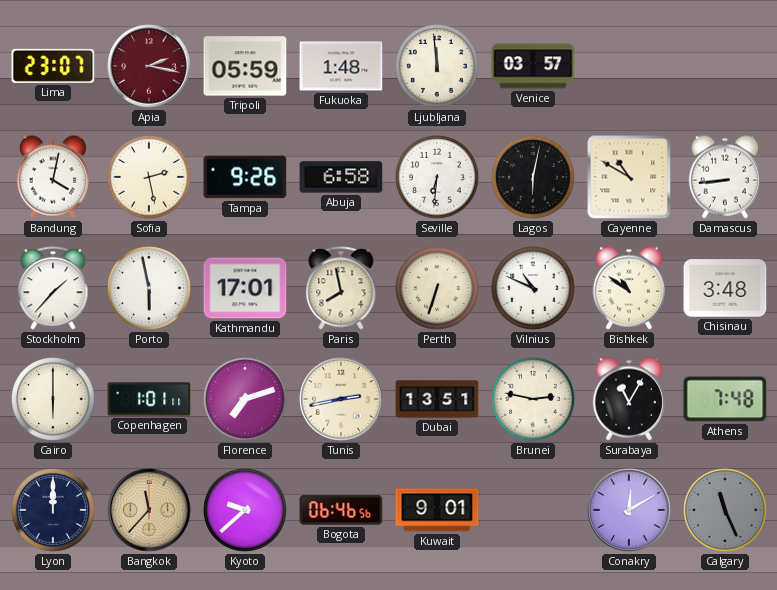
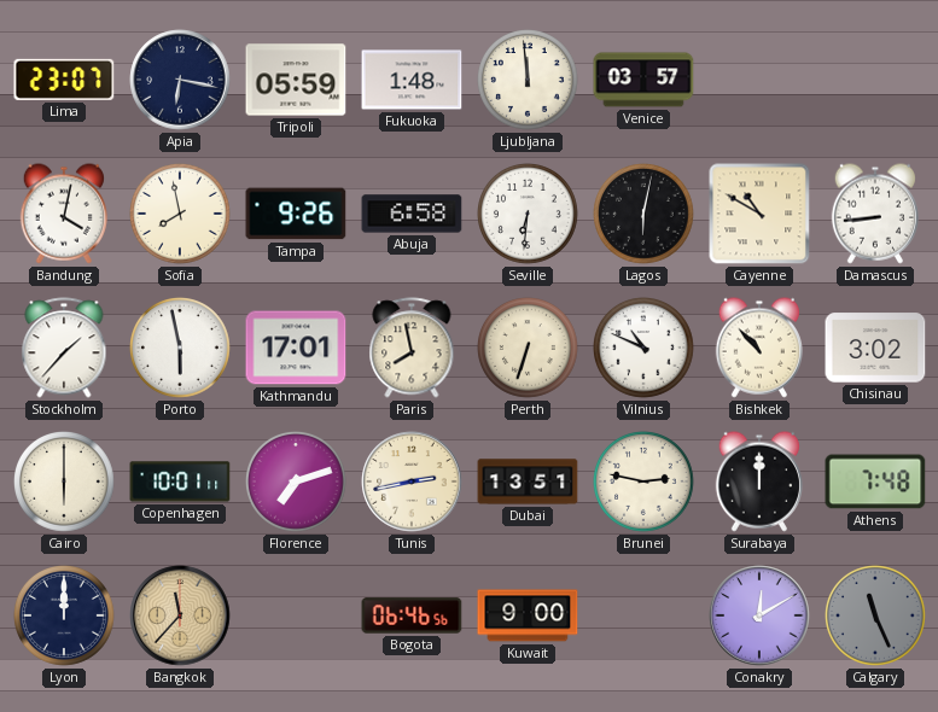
Apia: 2:17 -> 6:17 (180, 80)
Apia dial: burgundy -> navy (180, 80)
Sofia: 2:28 -> 7:58 (181, 215)
Bishkek: 10:51 -> 10:53 (758, 348)
Chisinau: 3:48 -> 3:02 (875, 348)
Copenhagen: 1:01 -> 10:01 (180, 482)
Surabaya: 11:05 -> 12:00 (758, 482)
Kyoto: 9:38 -> none (246, 511)
Kuwait: 9:01 -> 9:00 (528, 615)
